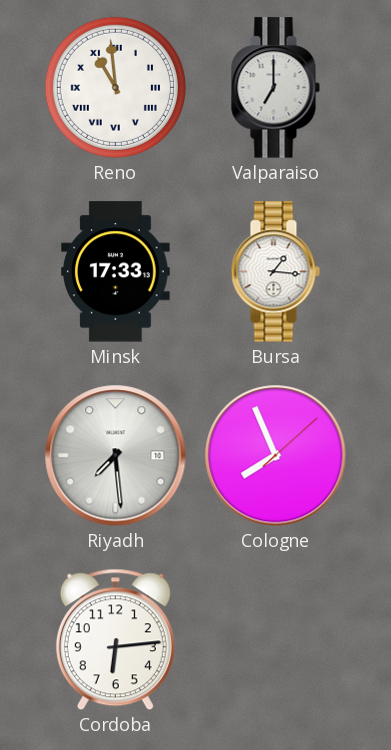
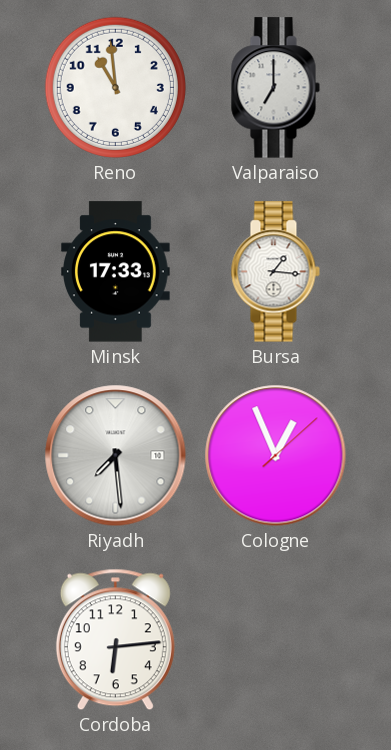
Reno numerals: Roman -> Arabic (115, 87)
Cologne: 7:56 -> 12:56 (276, 456)
